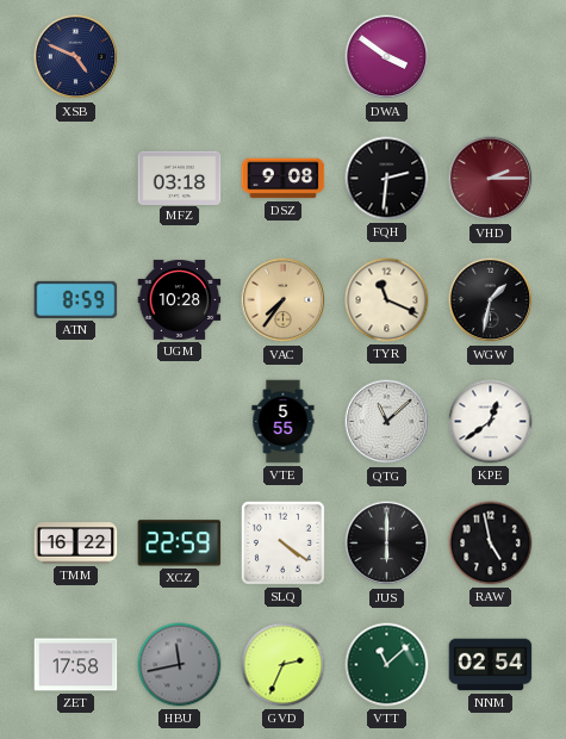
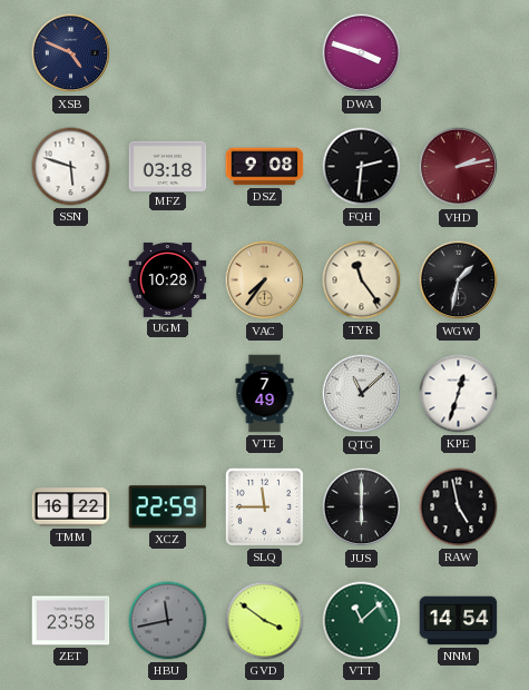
DWA: 3:51 -> 3:48 (362, 53)
SSN: none -> 5:48 (71, 167)
VHD: 2:15 -> 2:13 (459, 167)
ATN: 8:59 -> none (76, 299)
TYR: 11:19 -> 11:24 (362, 280)
VTE: 5:55 -> 7:49 (265, 394)
KPE: 12:39 -> 12:33 (459, 394)
SLQ: 4:21 -> 11:45 (264, 506)
ZET: 17:58 -> 23:58 (71, 621)
GVD: 2:34 -> 3:51 (265, 621)
NNM: 02:54 -> 14:54 (459, 621)
